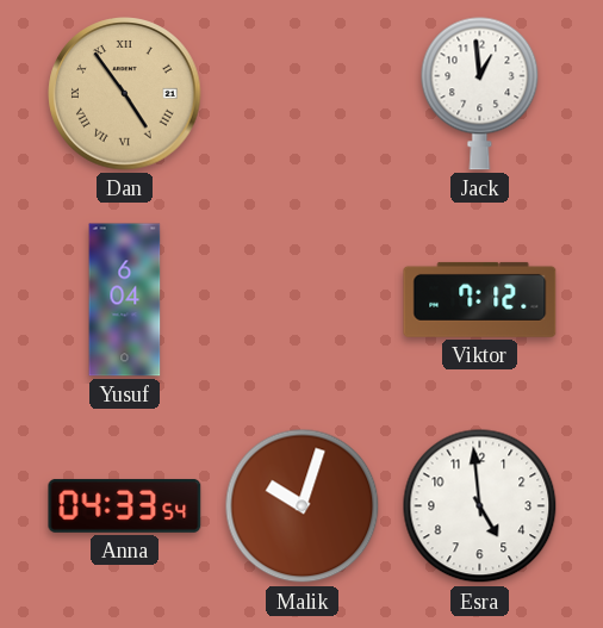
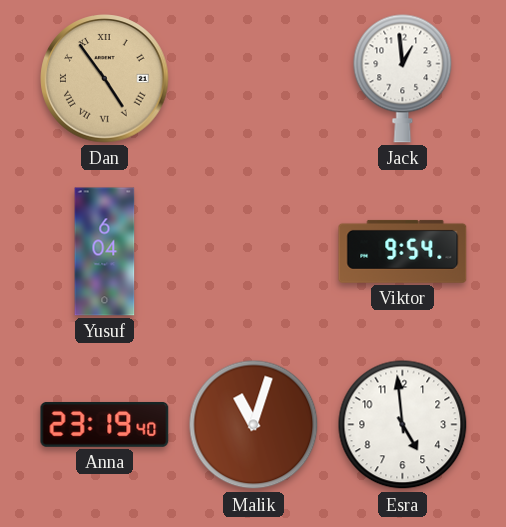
Viktor: 7:12 -> 9:54 (403, 251)
Anna: 04:33 -> 23:19 (105, 424)
Malik: 10:03 -> 11:03 (254, 425)
